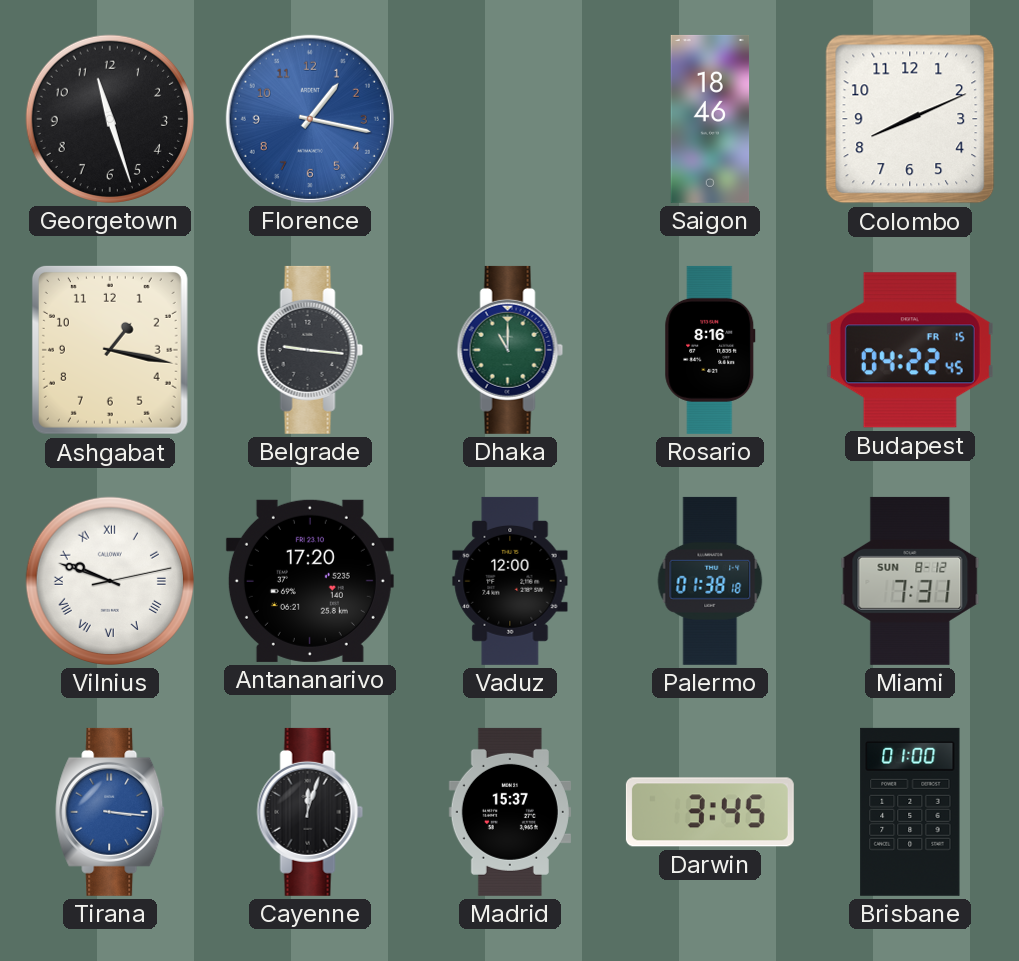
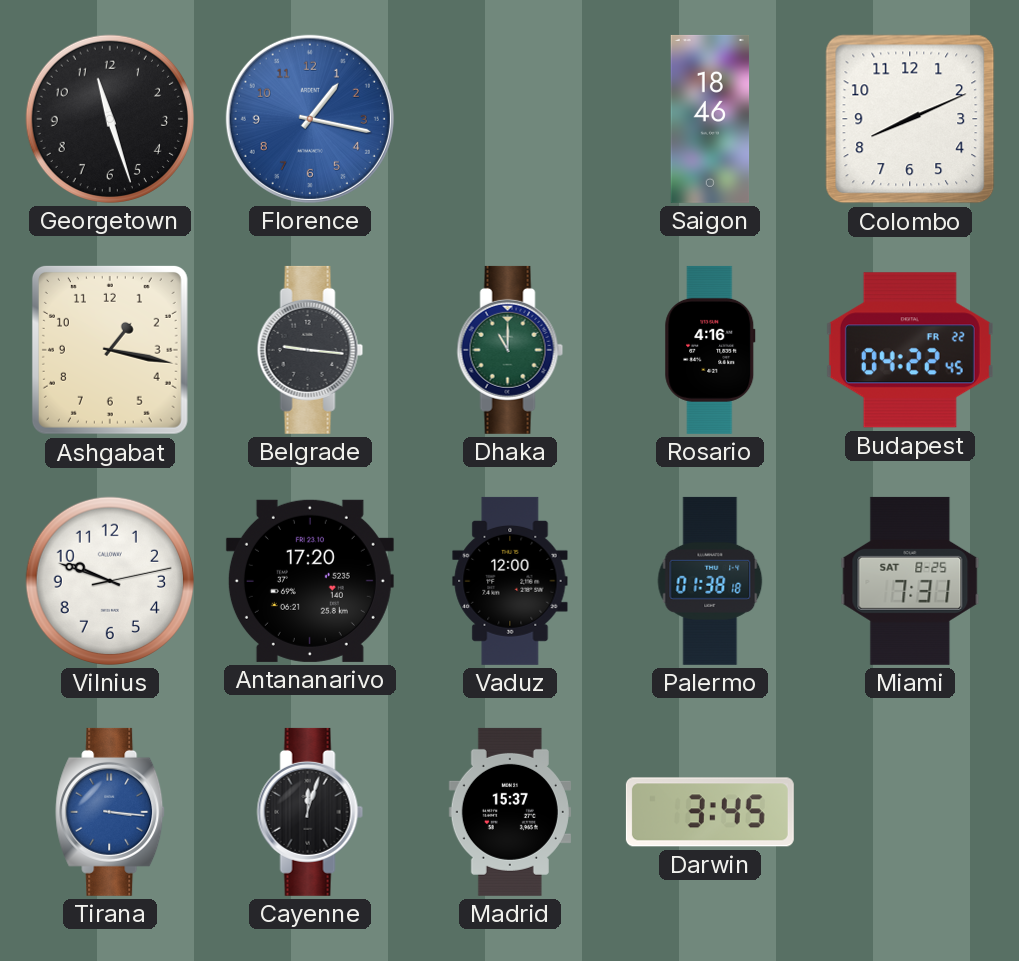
Rosario: 8:16 -> 4:16 (710, 350)
Budapest date: FR 15 -> FR 22 (910, 350)
Vilnius numerals: Roman -> Arabic (110, 581)
Miami date: SUN 8-12 -> SAT 8-25 (910, 581)
Brisbane: 01:00 -> none (910, 812)
